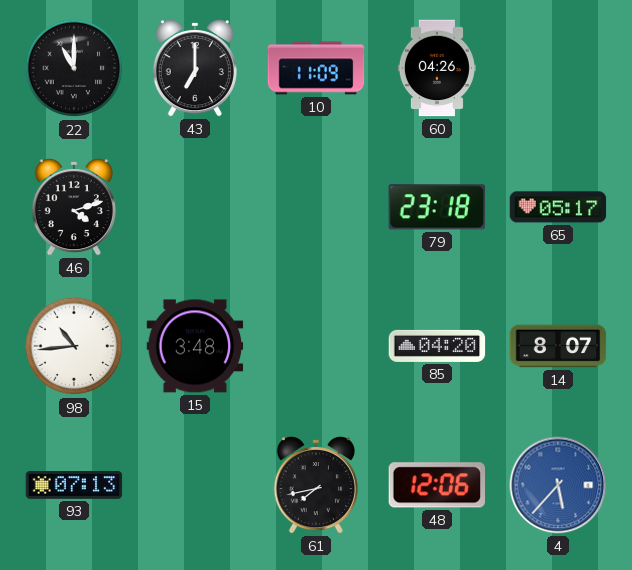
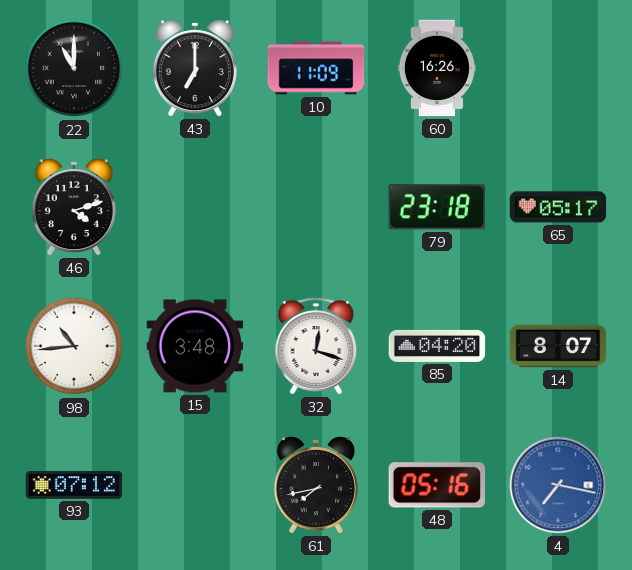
60: 04:26 -> 16:26 (437, 68)
32: none -> 12:18 (316, 346)
93: 07:13 -> 07:12 (74, 486)
48: 12:06 -> 05:16 (437, 485)
4: 5:37 -> 7:17 (558, 485)
